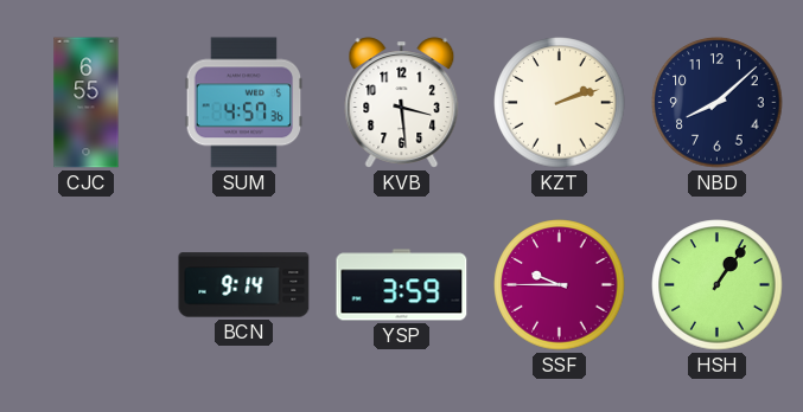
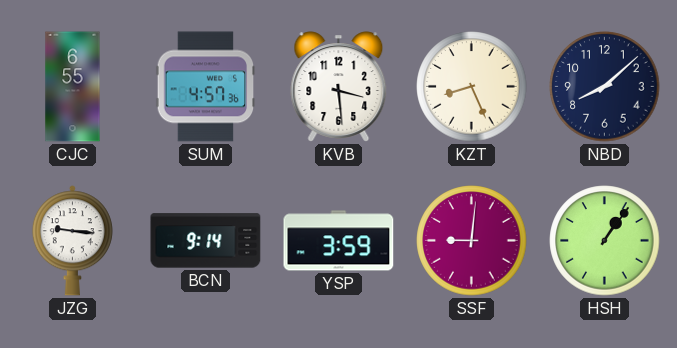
KZT: 2:12 -> 8:26 (472, 87)
JZG: none -> 9:16 (72, 241)
SSF: 9:45 -> 9:01 (472, 241)
